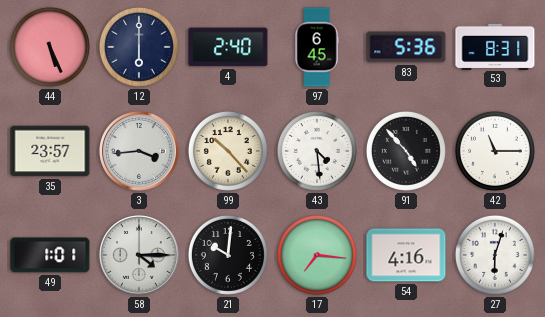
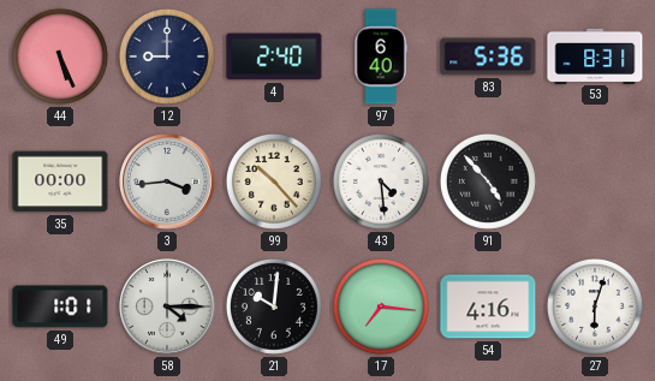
12: 6:00 -> 9:00 (167, 56)
97: 6:45 -> 6:40 (381, 56)
35: 23:57 -> 00:00 (60, 181)
42: 11:15 -> none (495, 151)
